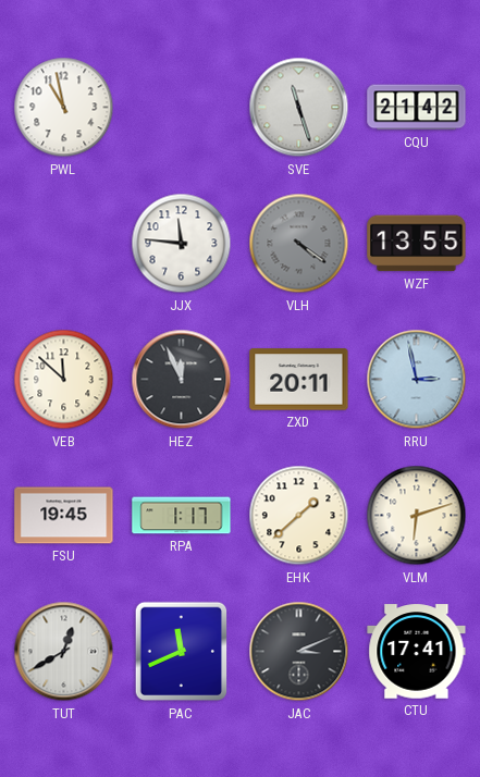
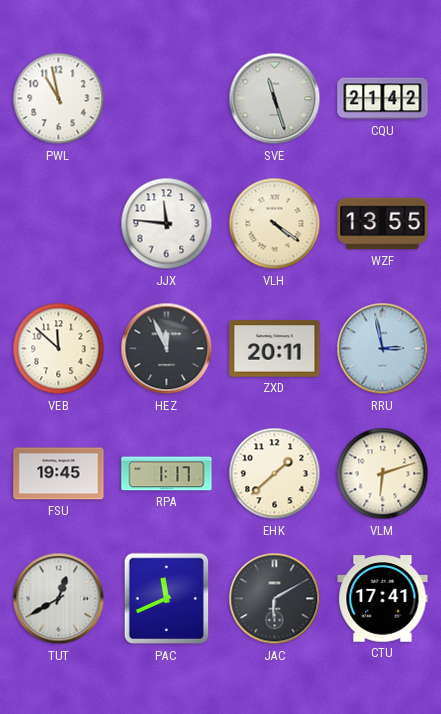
VLH dial: grey -> cream (275, 224)
JAC: 3:11 -> 6:10 (275, 599)
